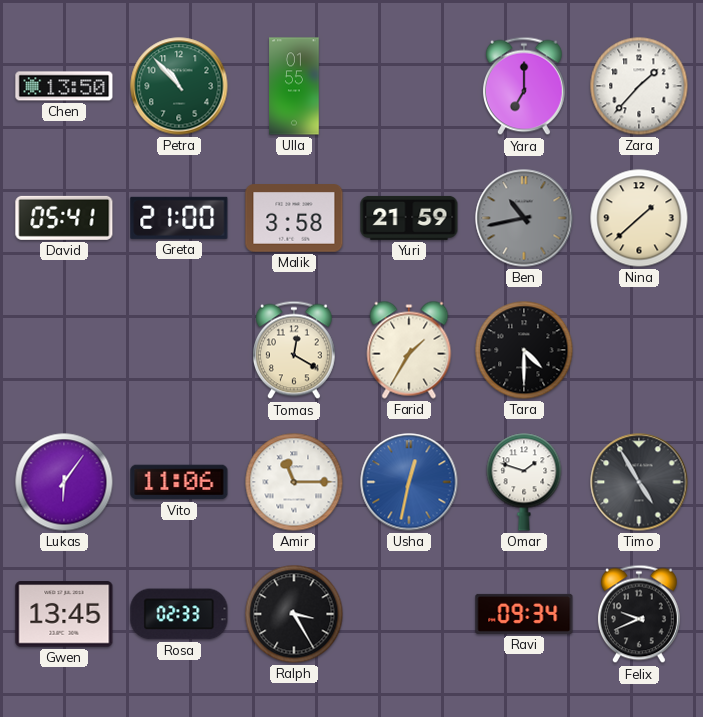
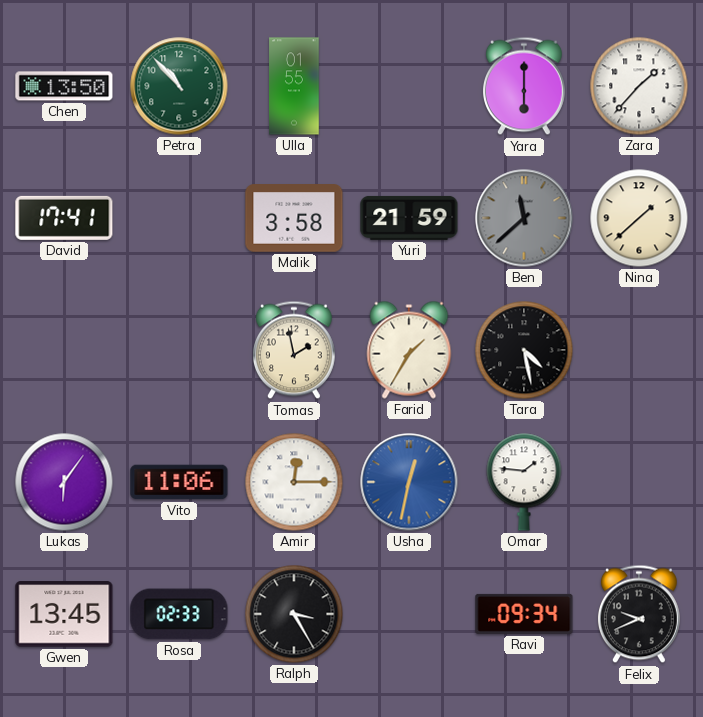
Yara: 7:00 -> 6:00 (524, 86)
David: 05:41 -> 17:41 (64, 218)
Greta: 21:00 -> none (179, 218)
Ben: 10:43 -> 11:38 (524, 218)
Tomas: 12:20 -> 1:58 (294, 350)
Tara: 4:30 -> 4:28 (524, 350)
Amir: 11:15 -> 12:15 (294, 482)
Omar: 1:48 -> 1:46 (524, 482)
Timo: 4:55 -> none (639, 482)
